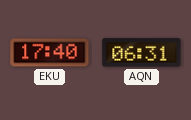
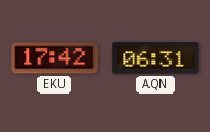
EKU: 17:40 -> 17:42 (55, 58)
